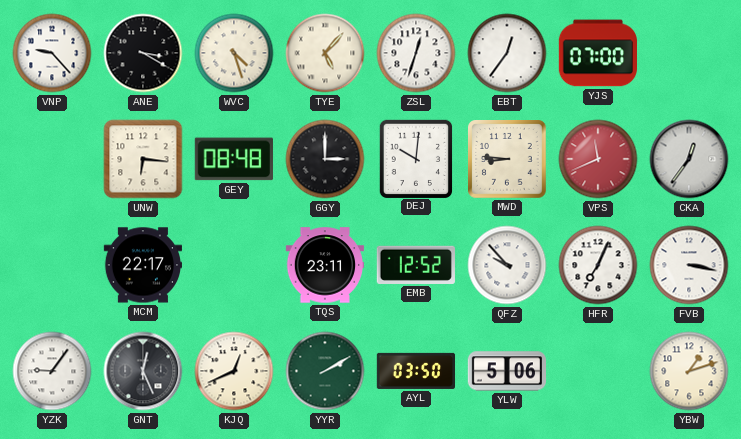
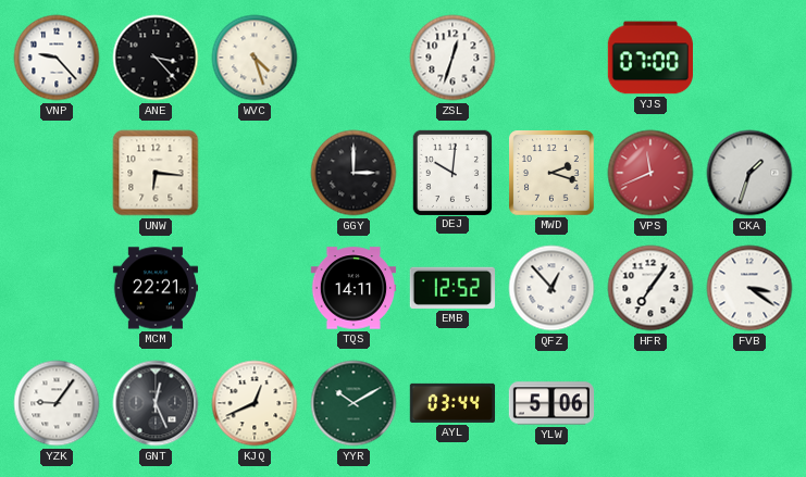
ANE: 3:20 -> 3:23 (156, 58)
TYE: 5:07 -> none (325, 53)
EBT: 12:36 -> none (507, 53)
GEY: 08:48 -> none (234, 159)
MWD: 8:46 -> 2:18 (553, 174)
CKA: 12:36 -> 1:33 (749, 173)
MCM: 22:17 -> 22:21 (154, 288)
TQS: 23:11 -> 14:11 (352, 288)
QFZ: 9:53 -> 12:53 (551, 288)
HFR: 7:04 -> 7:06 (650, 288)
FVB: 3:17 -> 3:21 (749, 288)
YYR: 2:10 -> 10:10 (354, 403)
AYL: 03:50 -> 03:44 (451, 403)
YBW: 1:12 -> none (689, 371)
